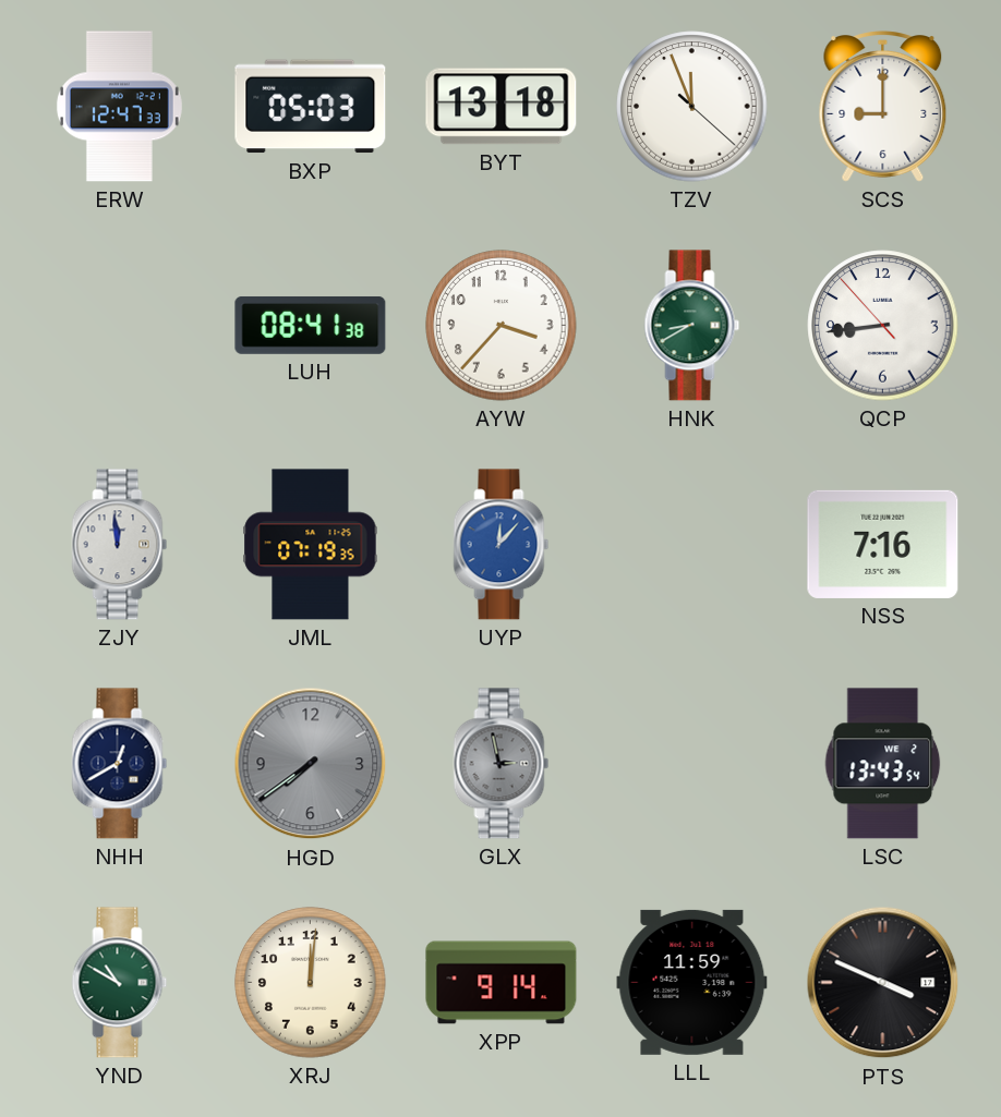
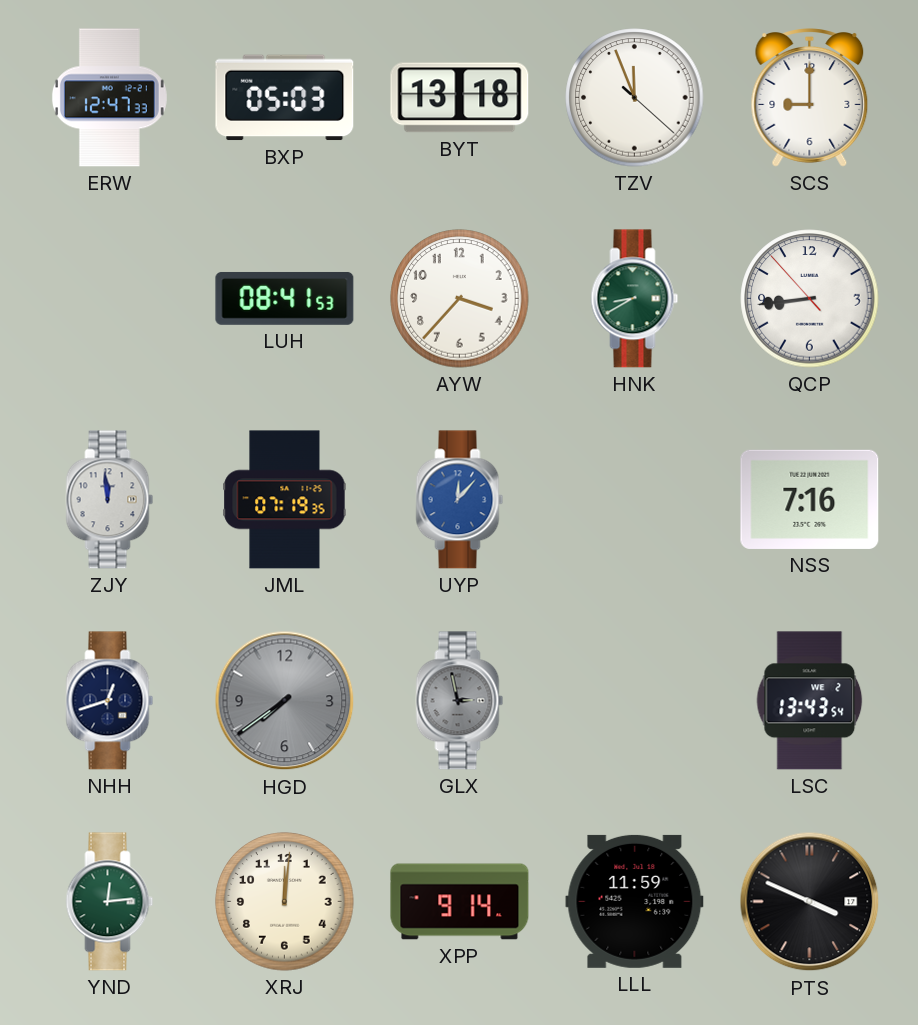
LUH: 08:41:38 -> 08:41:53 (285, 298)
NHH: 12:40 -> 12:42 (110, 701)
YND: 10:50 -> 12:14 (110, 902)
